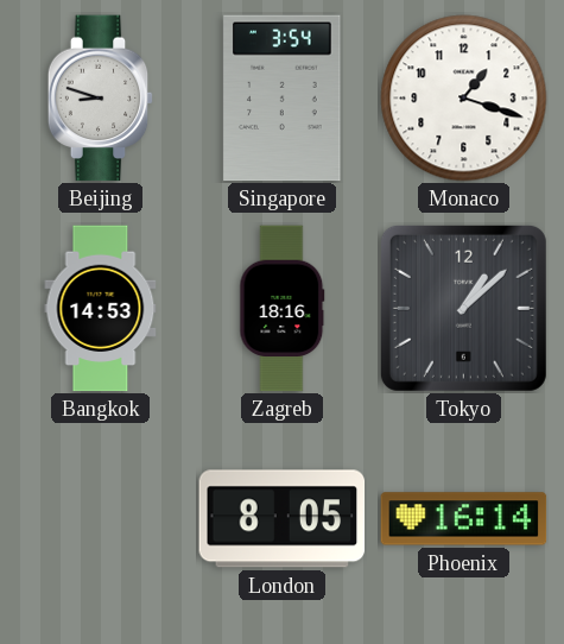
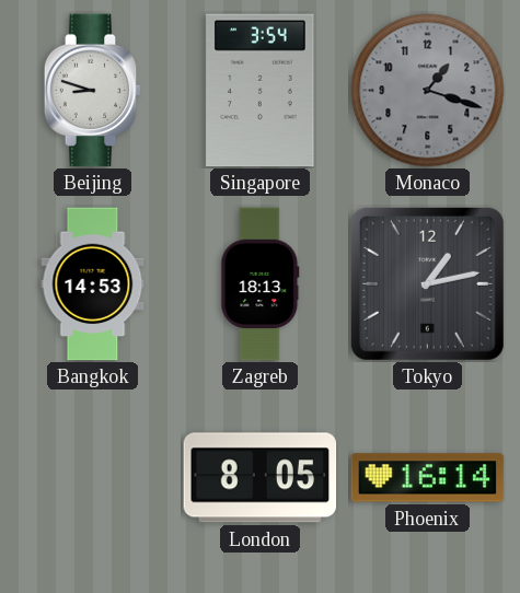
Monaco dial: white -> grey (428, 91)
Zagreb: 18:16 -> 18:13 (261, 284)
Tokyo: 1:08 -> 1:13 (427, 283)
